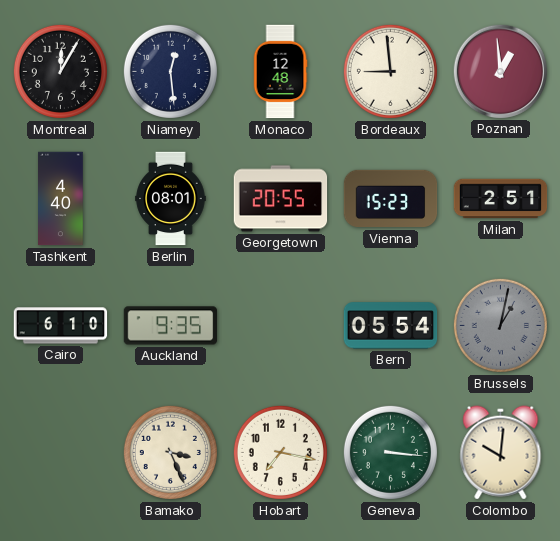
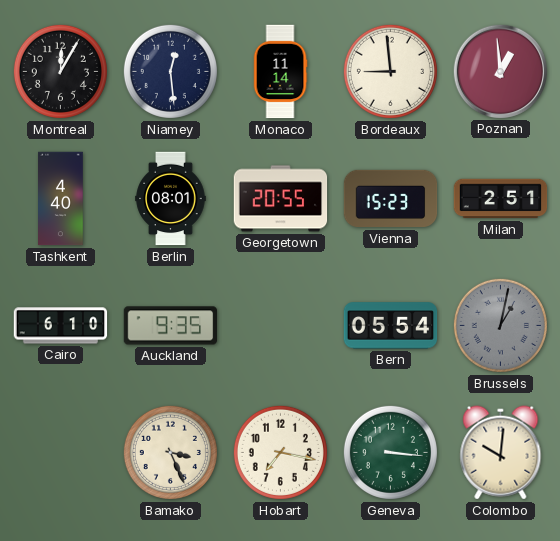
Monaco: 12:48 -> 11:14 (280, 72)
